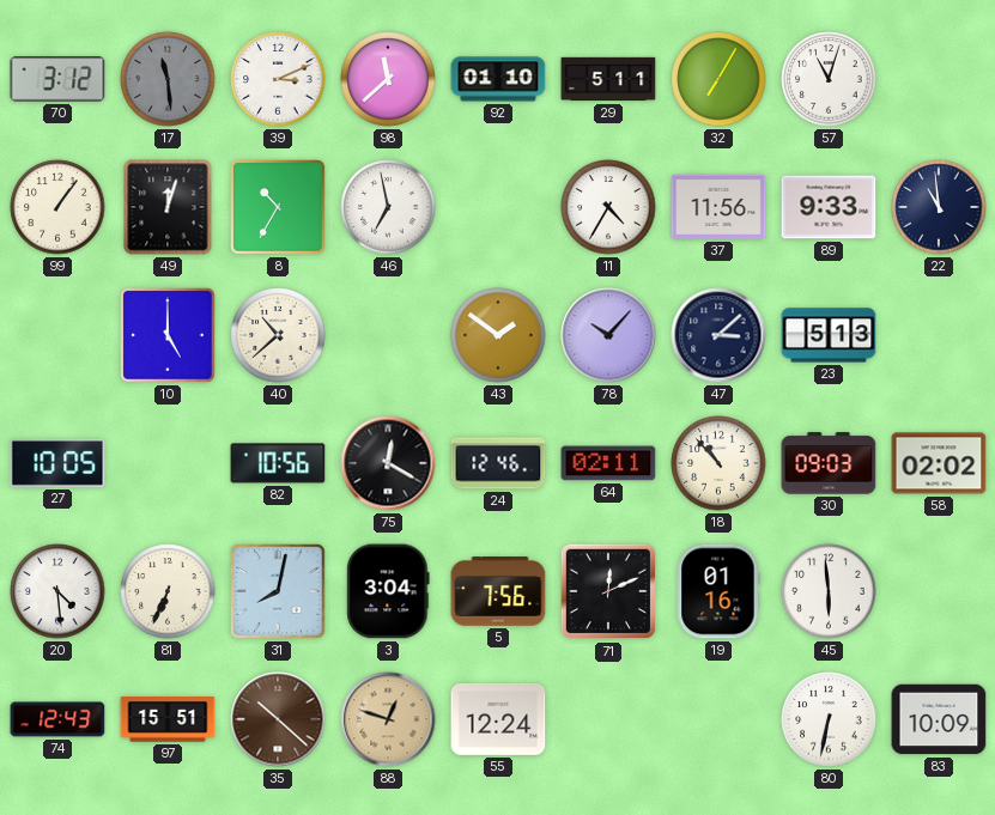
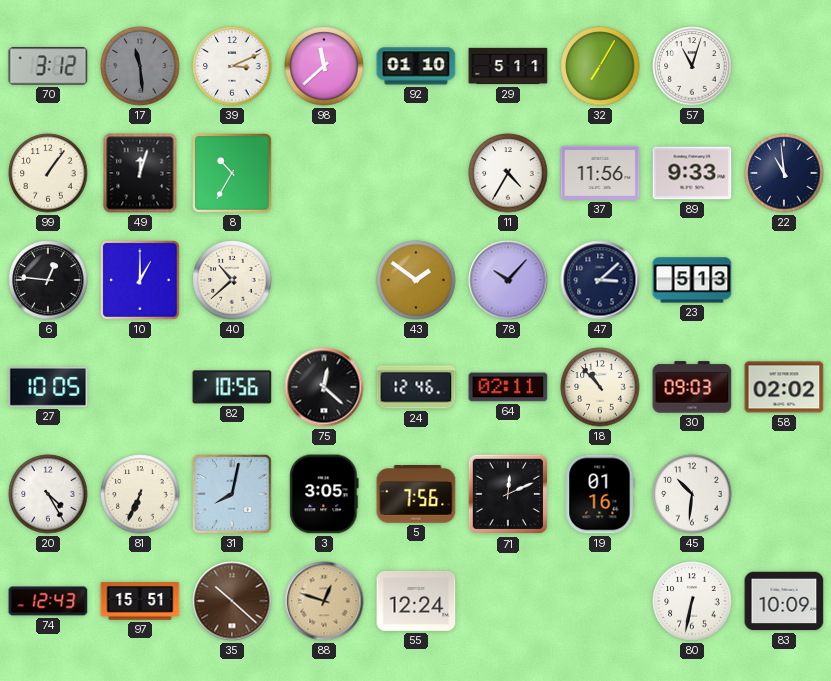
46: 6:58 -> none (388, 207)
6: none -> 12:46 (48, 280)
10: 5:00 -> 1:00 (140, 280)
75: 12:20 -> 12:22 (324, 387)
20: 4:29 -> 4:25 (48, 494)
3: 3:04 -> 3:05 (324, 494)
45: 5:59 -> 10:31 (692, 494)
